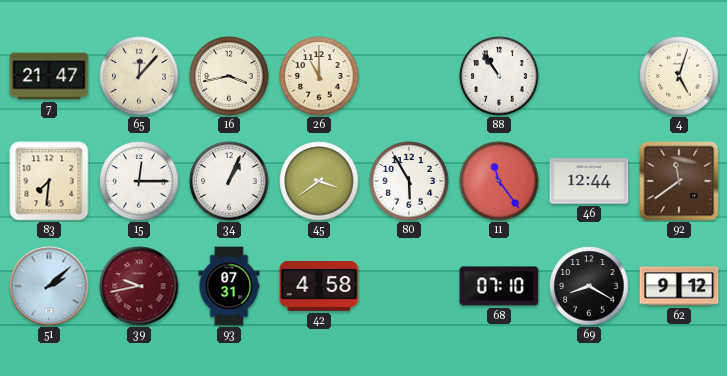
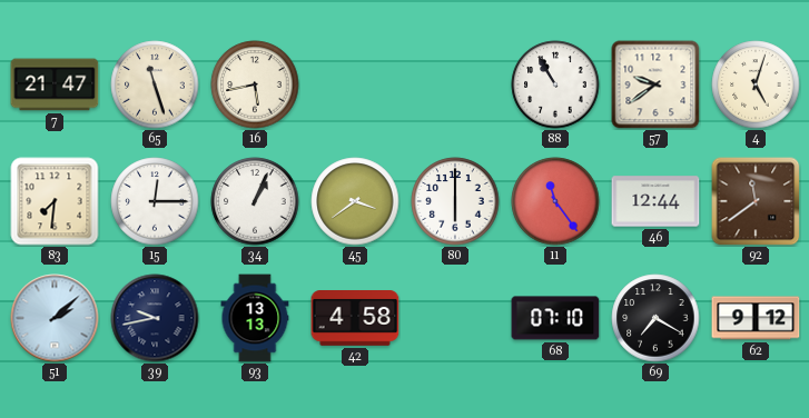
65: 12:07 -> 11:27 (155, 84)
16: 3:43 -> 5:43 (255, 84)
26: 11:00 -> none (319, 76)
88: 10:54 -> 10:55 (555, 84)
57: none -> 9:39 (655, 84)
80: 5:55 -> 6:00 (455, 201)
39 dial: burgundy -> navy (155, 318)
93: 07:31 -> 13:13 (255, 318)
69: 8:20 -> 7:20 (655, 318)
